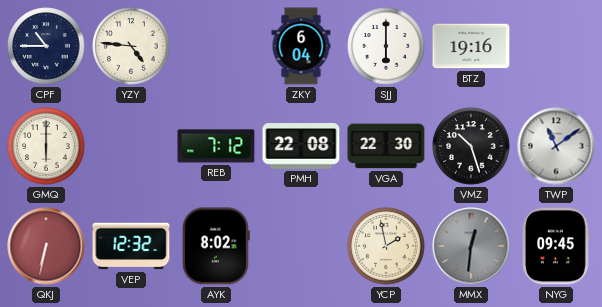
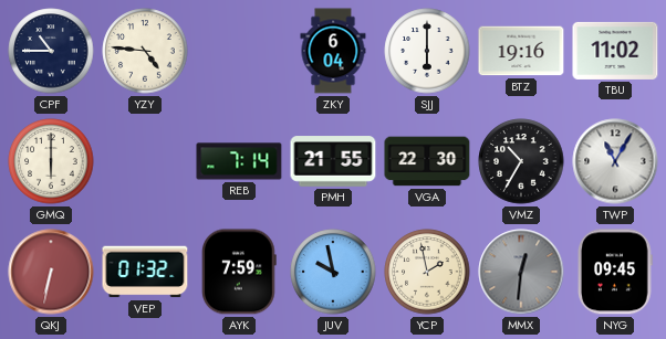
TBU: none -> 11:02 (615, 51)
REB: 7:12 -> 7:14 (239, 161)
PMH: 22:08 -> 21:55 (333, 161)
VMZ: 10:27 -> 10:35 (521, 161)
TWP: 11:09 -> 11:05 (615, 161)
VEP: 12:32 -> 01:32 (145, 272)
AYK: 8:02 -> 7:59 (239, 272)
JUV: none -> 9:58 (333, 272)
